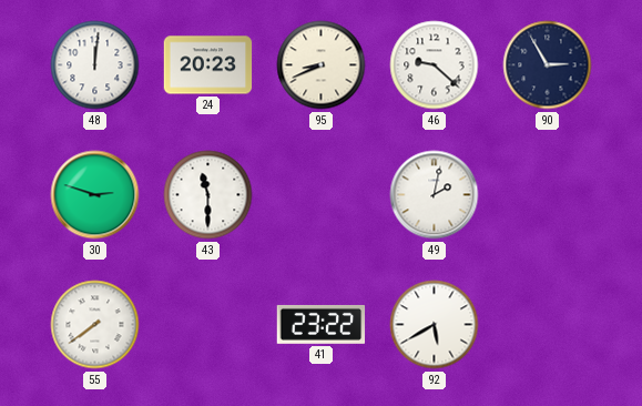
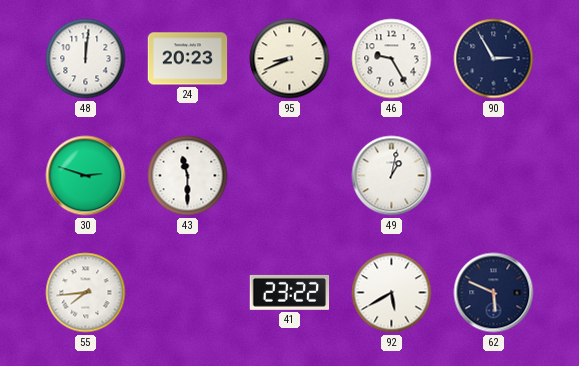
46: 9:22 -> 9:25 (392, 59)
49: 2:02 -> 1:02 (392, 176)
55: 7:39 -> 7:44 (86, 293)
62: none -> 5:49 (494, 293)
